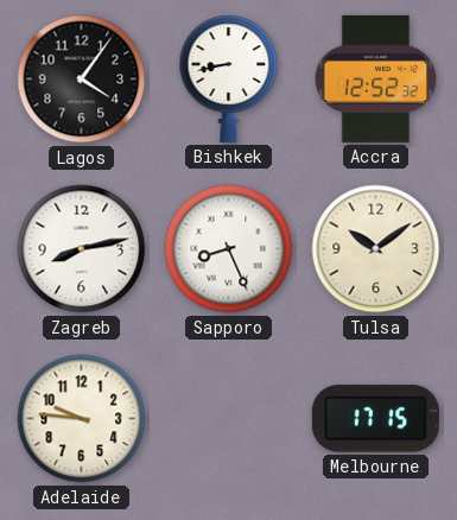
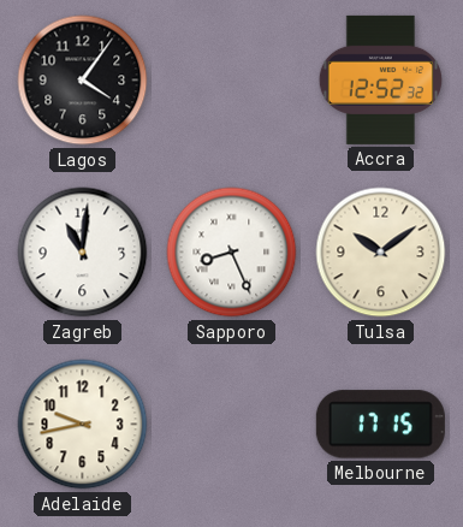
Bishkek: 8:43 -> none (229, 78)
Zagreb: 8:13 -> 11:01 (83, 253)
Adelaide: 9:46 -> 9:43 (83, 425)
